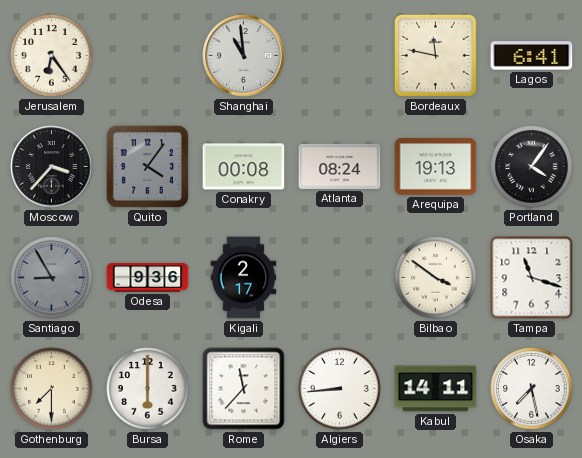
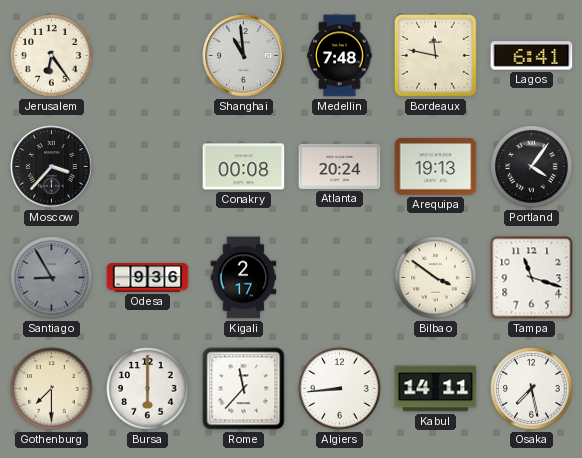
Medellin: none -> 7:48 (340, 56)
Quito: 4:06 -> none (147, 166)
Atlanta: 08:24 -> 20:24 (340, 166)
